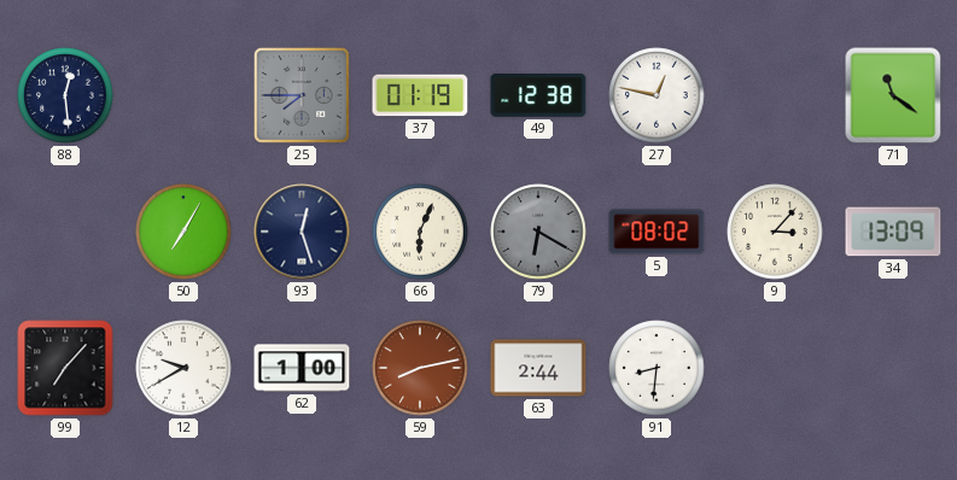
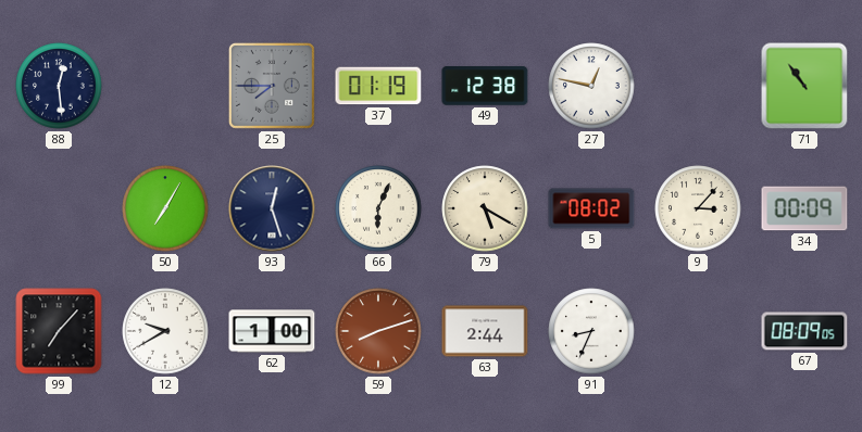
71: 11:21 -> 10:54 (804, 86)
79: 6:20 -> 5:20 (485, 208)
79 dial: grey -> cream (485, 208)
34: 13:09 -> 00:09 (804, 208)
59: 8:13 -> 8:12 (378, 331)
91: 8:31 -> 8:34 (591, 331)
67: none -> 08:09 (804, 331)
